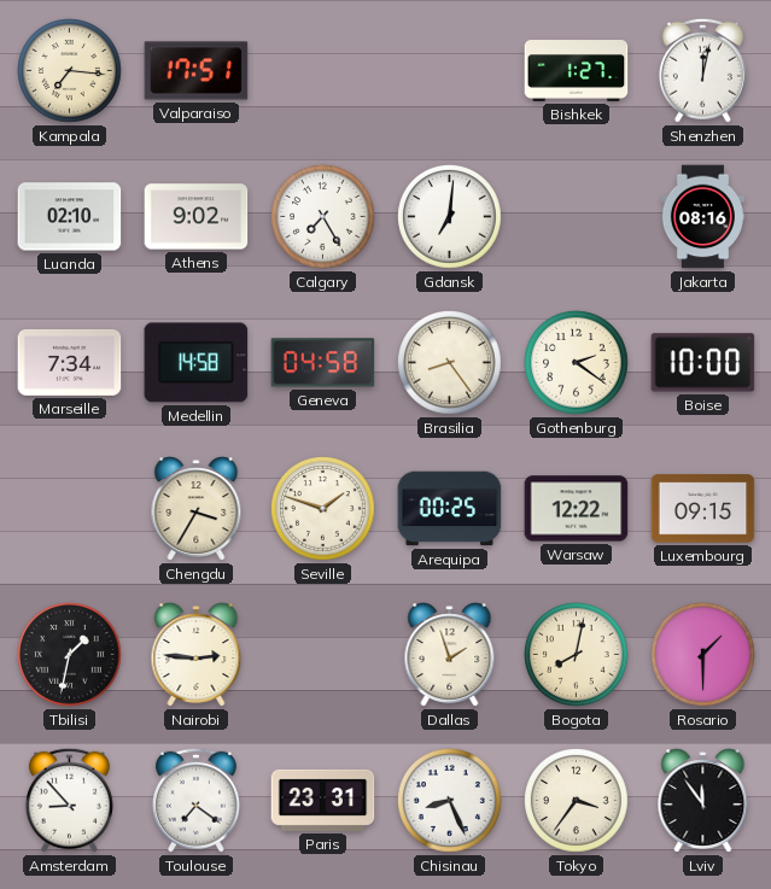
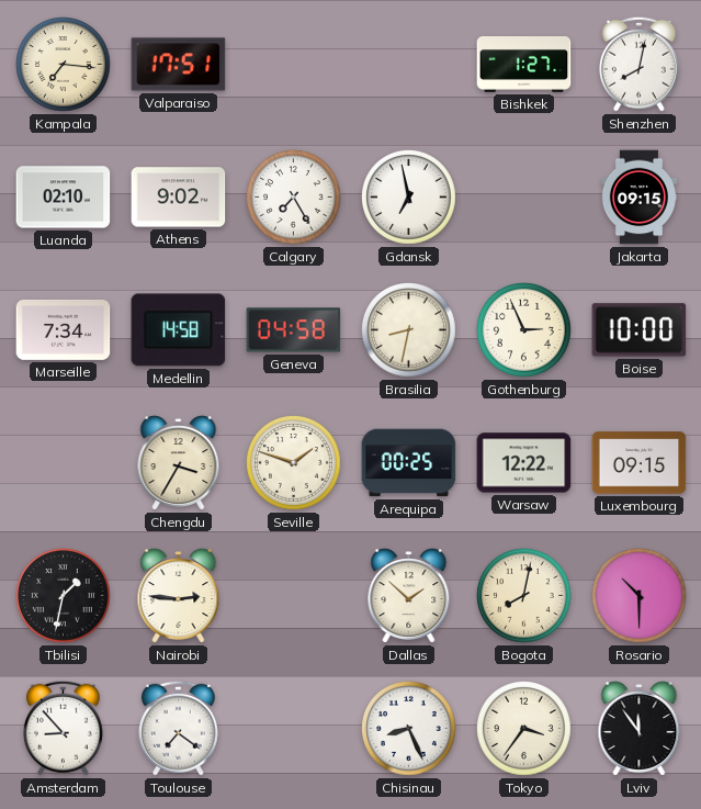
Shenzhen: 12:02 -> 8:02 (638, 64)
Gdansk: 7:01 -> 6:58 (409, 198)
Jakarta: 08:16 -> 09:15 (638, 198)
Brasilia: 8:24 -> 8:32 (409, 330)
Gothenburg: 2:21 -> 2:56 (524, 330)
Dallas: 1:57 -> 1:52 (409, 596)
Rosario: 1:30 -> 10:30 (640, 596)
Paris: 23:31 -> none (323, 800)
